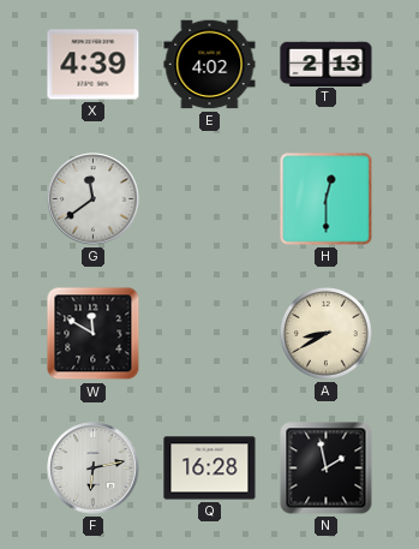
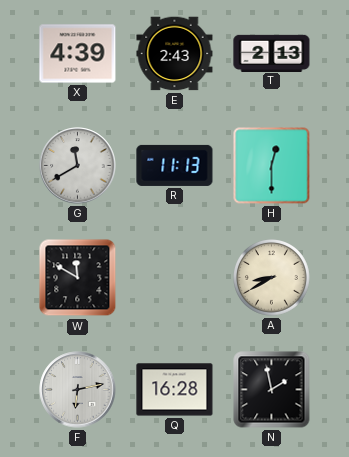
E: 4:02 -> 2:43 (175, 54)
G: 11:39 -> 11:40 (78, 166)
R: none -> 11:13 (175, 165)
